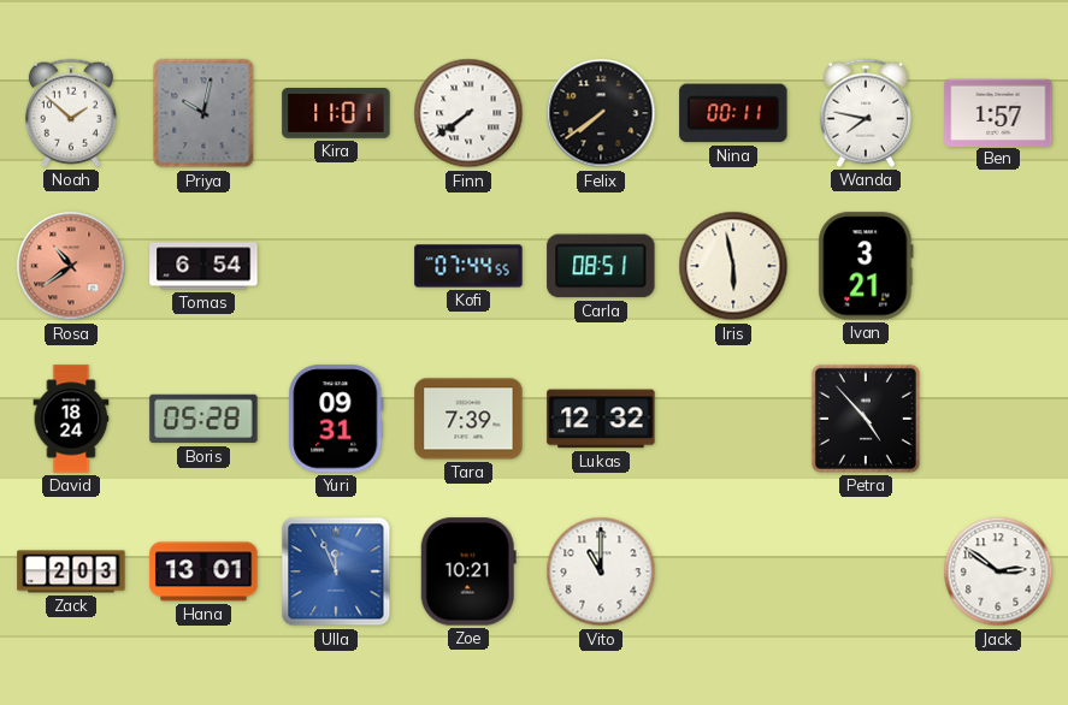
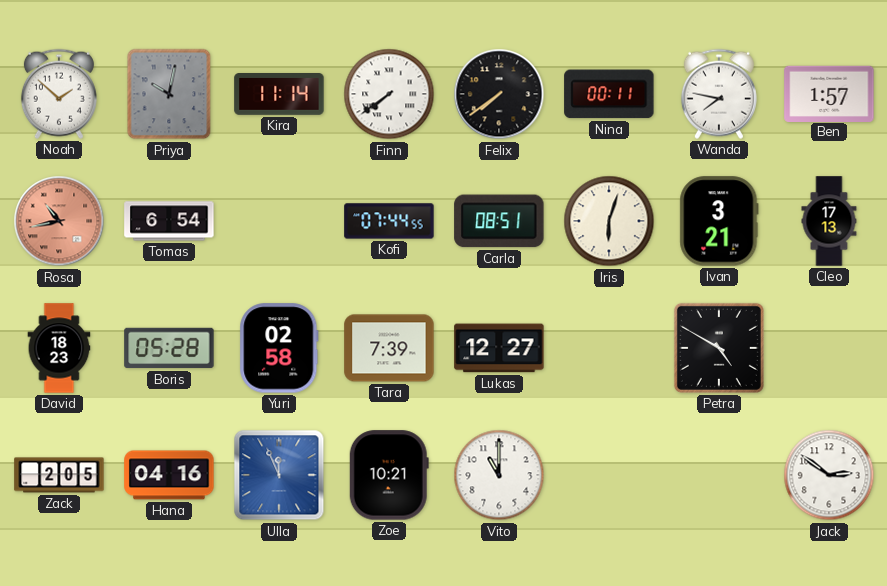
Kira: 11:01 -> 11:14 (279, 95)
Rosa: 10:39 -> 10:43 (59, 221)
Iris: 5:58 -> 6:03 (609, 221)
Cleo: none -> 17:13 (829, 221)
David: 18:24 -> 18:23 (59, 348)
Yuri: 09:31 -> 02:58 (279, 348)
Lukas: 12:32 -> 12:27 (499, 348)
Petra: 4:53 -> 4:50 (719, 348)
Zack: 2:03 -> 2:05 (59, 475)
Hana: 13:01 -> 04:16 (169, 475)
